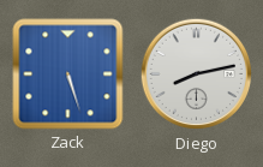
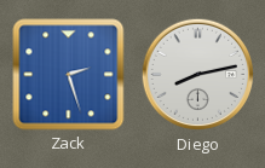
Zack: 5:27 -> 2:27 (69, 75)
